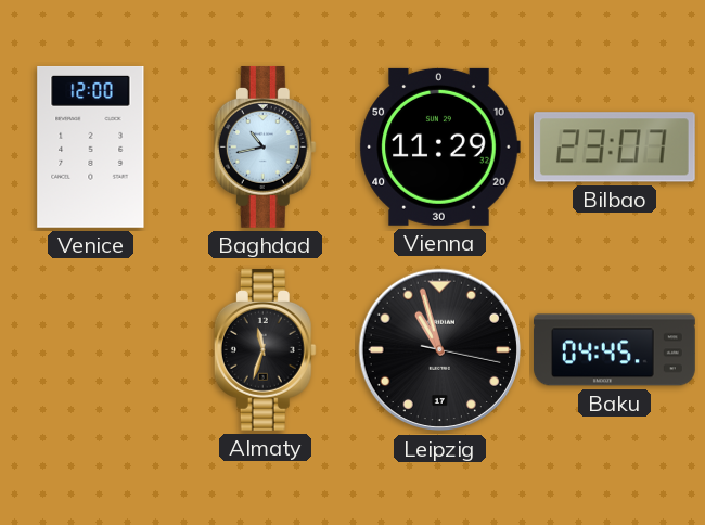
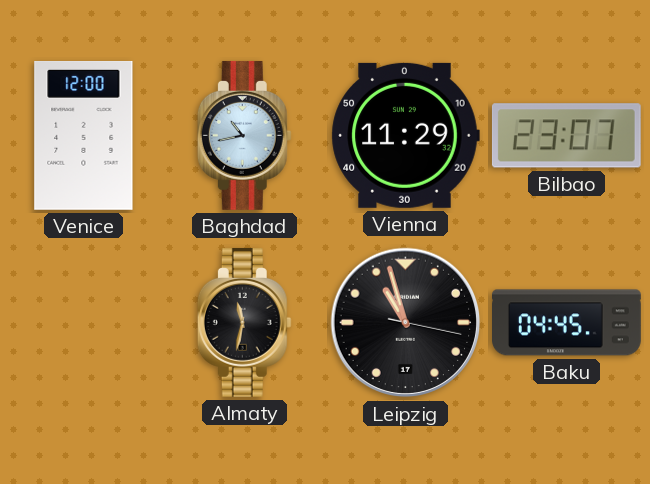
Almaty: 11:33 -> 11:32 (244, 322)
